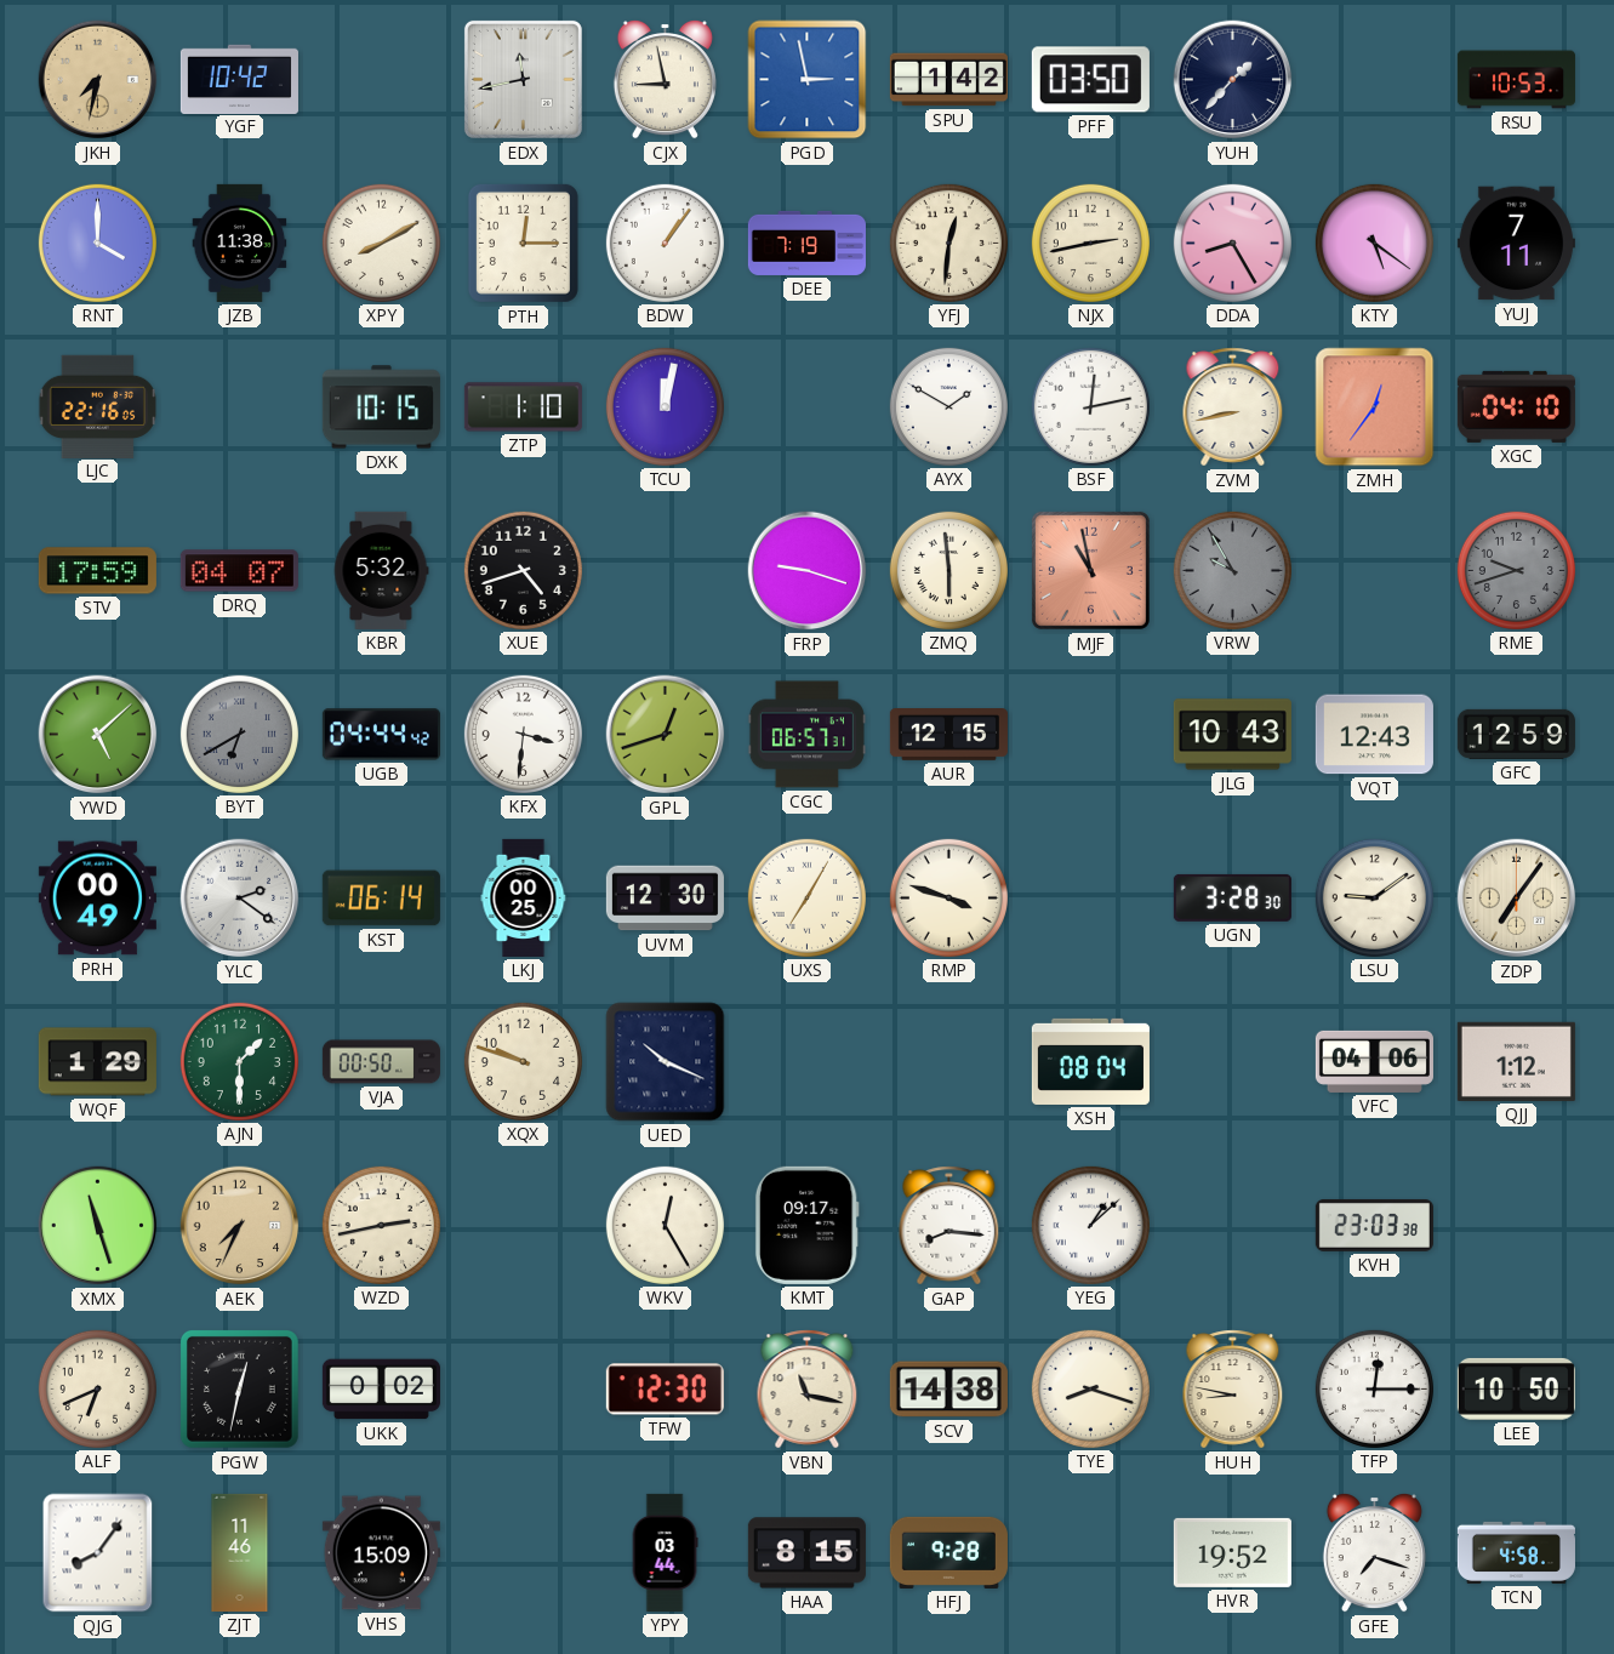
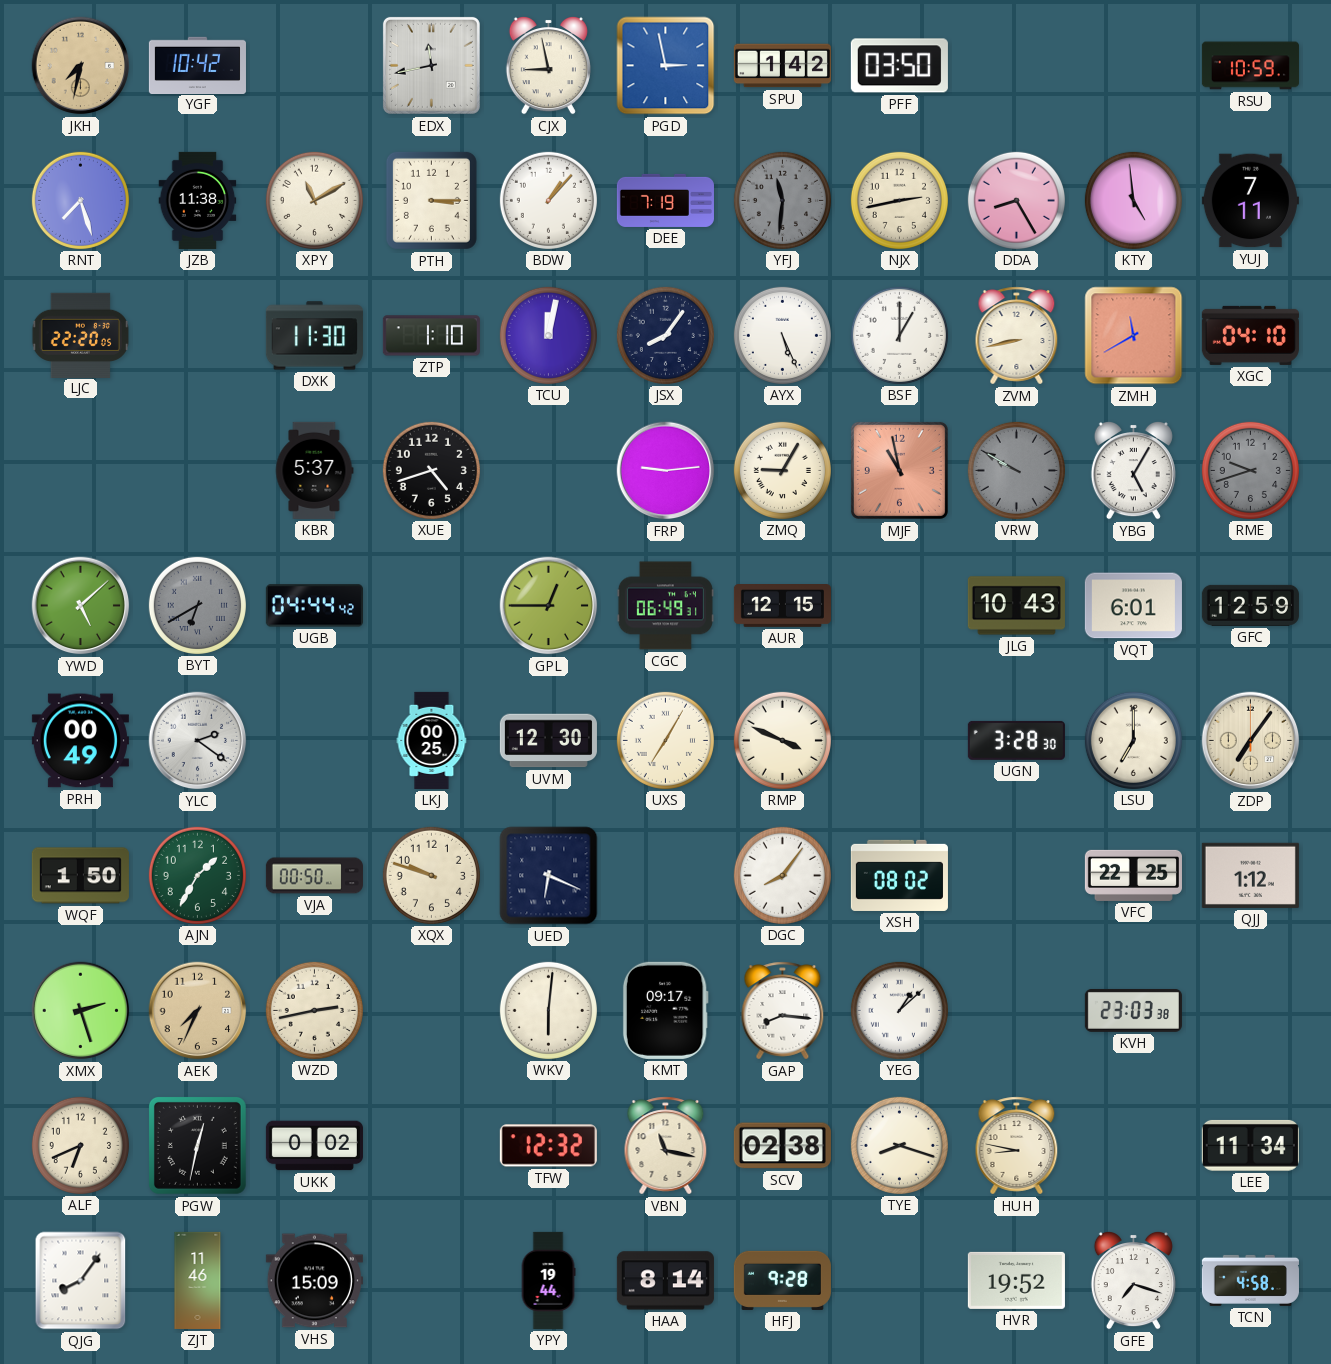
YUH: 1:37 -> none (1233, 80)
RSU: 10:53 -> 10:59 (1250, 66)
RNT: 4:00 -> 7:27 (80, 200)
XPY: 8:10 -> 11:10 (314, 200)
PTH: 12:15 -> 3:15 (431, 200)
BDW: 1:06 -> 1:07 (548, 200)
YFJ: 12:31 -> 11:31 (782, 200)
YFJ dial: cream -> grey (782, 200)
KTY: 5:21 -> 4:59 (1133, 200)
LJC: 22:16 -> 22:20 (80, 335)
DXK: 10:15 -> 11:30 (314, 336)
JSX: none -> 8:06 (665, 335)
AYX: 1:50 -> 5:26 (782, 335)
BSF: 12:13 -> 1:00 (899, 335)
ZMH: 12:36 -> 11:40 (1134, 336)
STV: 17:59 -> none (97, 571)
DRQ: 04:07 -> none (239, 571)
KBR: 5:32 -> 5:37 (314, 470)
FRP: 9:18 -> 9:14 (666, 471)
ZMQ: 5:59 -> 9:05 (782, 470)
VRW: 9:55 -> 9:50 (1016, 470)
YBG: none -> 5:05 (1133, 470)
KFX: 3:31 -> none (523, 734)
GPL: 12:42 -> 12:45 (549, 606)
CGC: 06:57 -> 06:49 (665, 606)
VQT: 12:43 -> 6:01 (1133, 606)
KST: 06:14 -> none (381, 899)
RMP: 3:48 -> 3:49 (782, 740)
LSU: 9:09 -> 7:00 (1133, 740)
WQF: 1:29 -> 1:50 (80, 876)
AJN: 1:30 -> 1:35 (197, 875)
UED: 10:19 -> 6:19 (549, 876)
DGC: none -> 8:06 (782, 875)
XSH: 08:04 -> 08:02 (899, 875)
VFC: 04:06 -> 22:25 (1133, 875)
XMX: 11:27 -> 2:27 (81, 1011)
WKV: 12:25 -> 6:01 (548, 1010)
TFW: 12:30 -> 12:32 (548, 1146)
SCV: 14:38 -> 02:38 (782, 1146)
TFP: 12:15 -> none (1374, 1388)
LEE: 10:50 -> 11:34 (1250, 1145)
YPY: 03:44 -> 19:44 (548, 1280)
HAA: 8:15 -> 8:14 (665, 1281)
